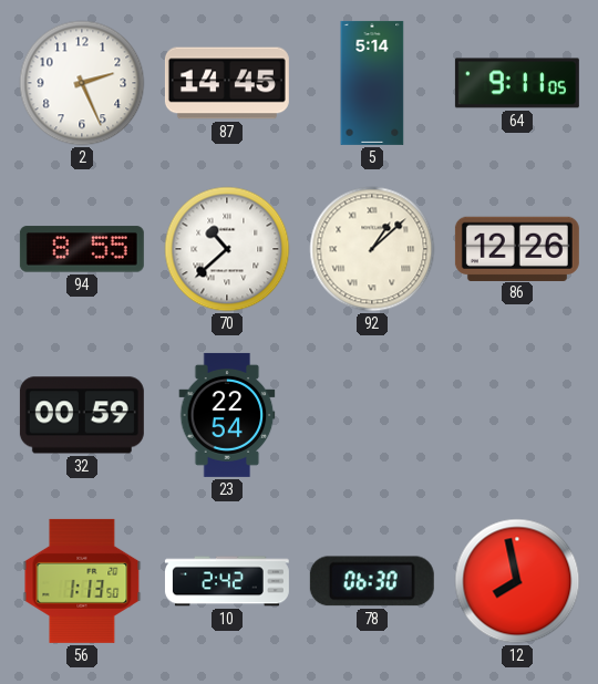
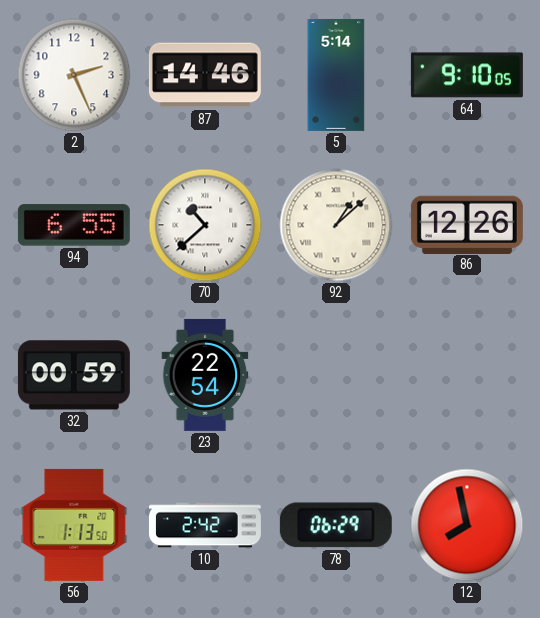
87: 14:45 -> 14:46 (205, 75)
64: 9:11 -> 9:10 (467, 75)
94: 8:55 -> 6:55 (74, 225)
78: 06:30 -> 06:29 (336, 525)
